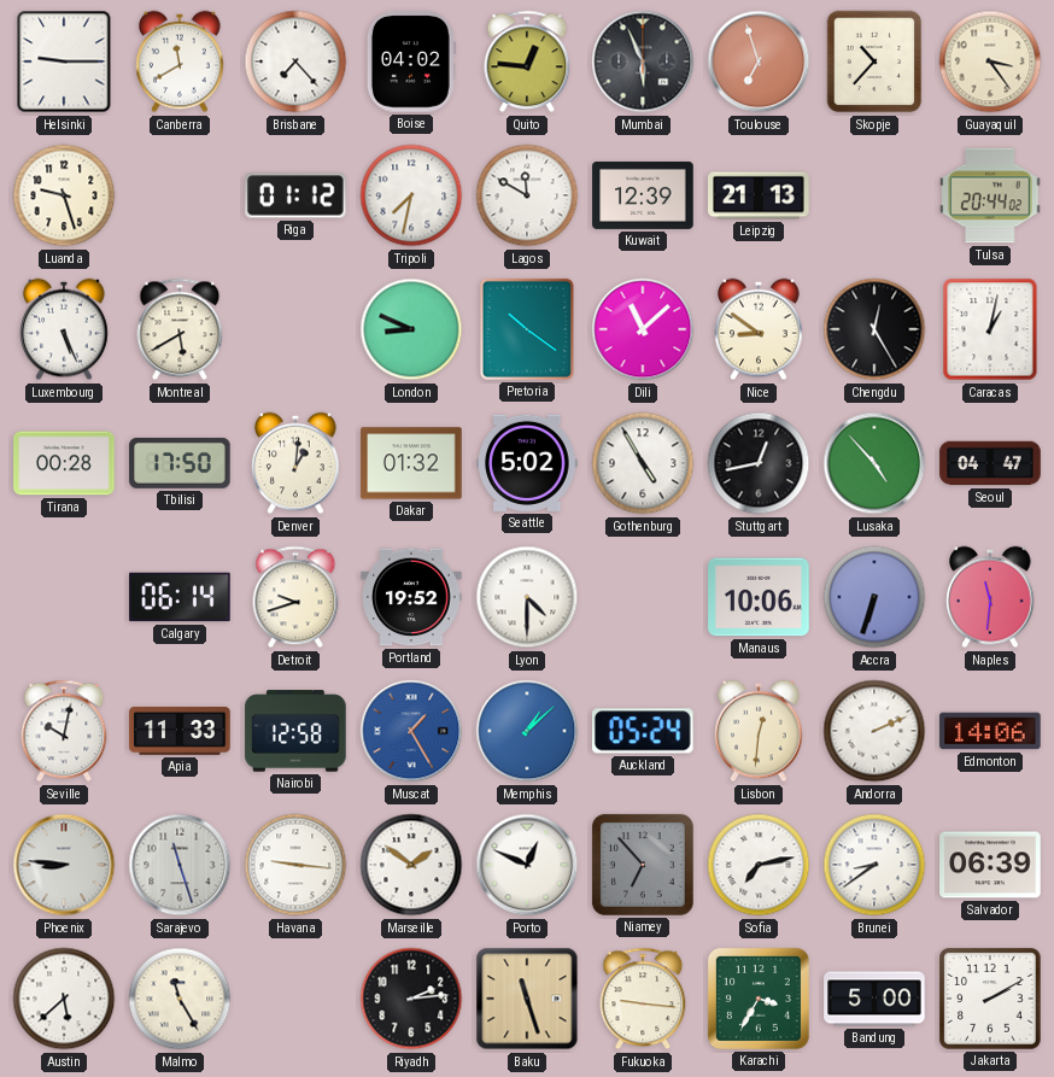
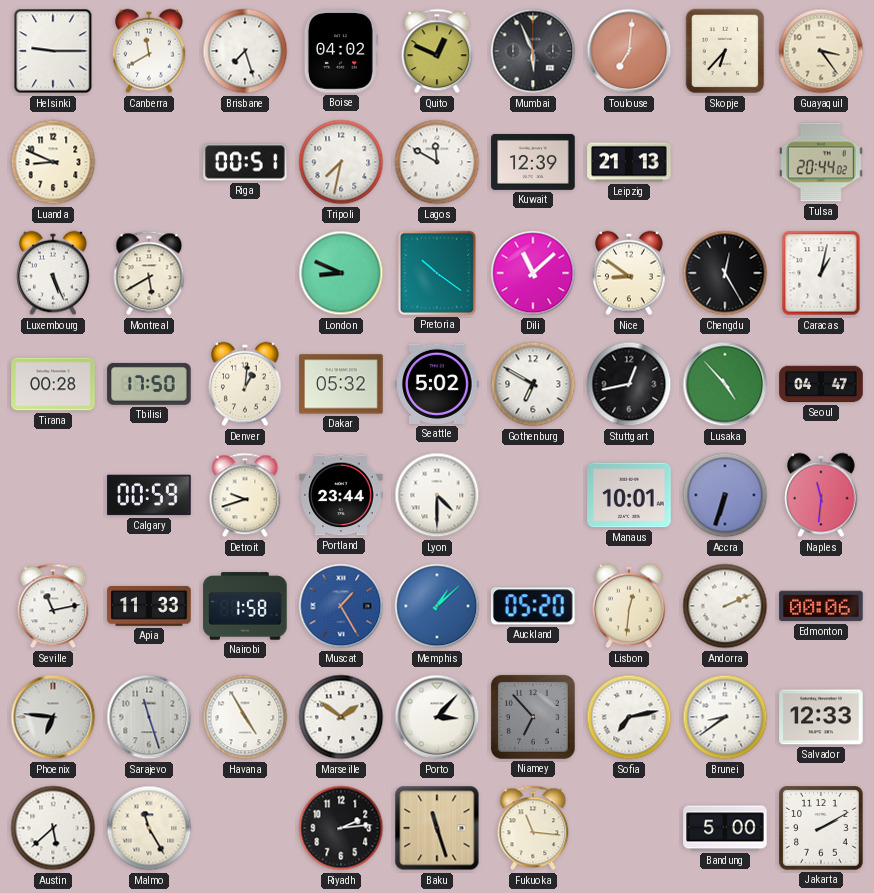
Brisbane: 7:23 -> 7:27 (245, 51)
Quito: 12:46 -> 12:49 (437, 51)
Toulouse: 6:57 -> 7:01 (629, 51)
Skopje: 10:37 -> 6:37 (725, 51)
Luanda: 9:27 -> 8:49 (53, 162)
Riga: 01:12 -> 00:51 (245, 162)
Dakar: 01:32 -> 05:32 (341, 384)
Gothenburg: 4:55 -> 6:50 (533, 384)
Calgary: 06:14 -> 00:59 (149, 495)
Portland: 19:52 -> 23:44 (341, 495)
Manaus: 10:06 -> 10:01 (629, 495)
Seville: 10:02 -> 11:13 (53, 606)
Nairobi: 12:58 -> 1:58 (245, 606)
Auckland: 05:24 -> 05:20 (533, 606)
Edmonton: 14:06 -> 00:06 (821, 606)
Phoenix: 8:46 -> 6:46 (53, 717)
Havana: 9:16 -> 4:55 (245, 717)
Porto: 12:49 -> 3:07 (437, 717)
Salvador: 06:39 -> 12:33 (821, 717)
Fukuoka: 9:16 -> 11:16 (533, 828)
Karachi: 3:35 -> none (759, 999)
